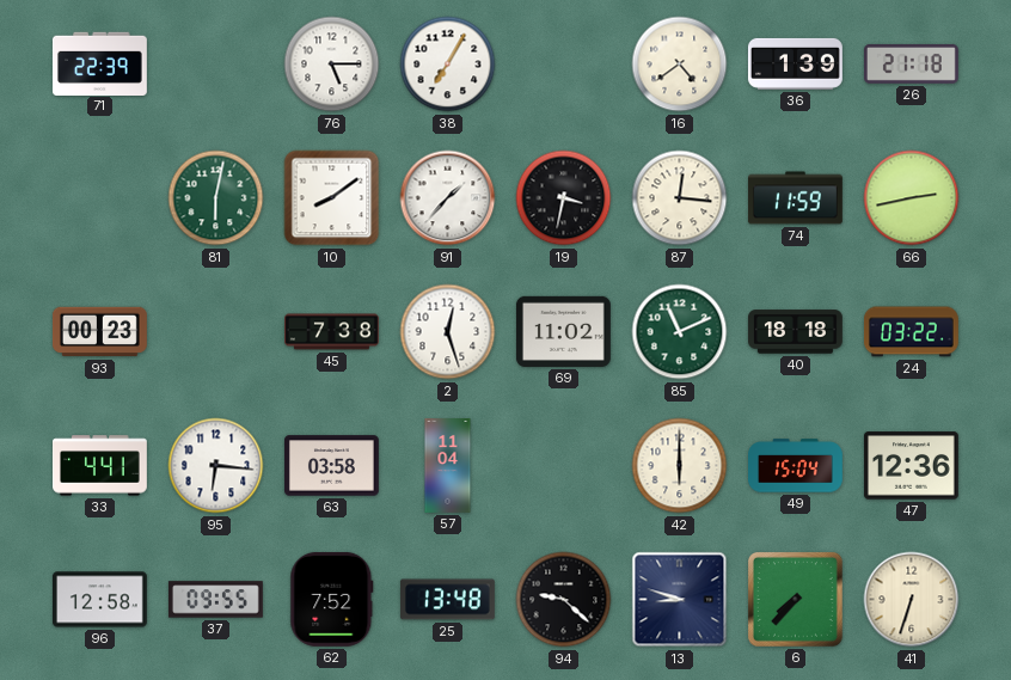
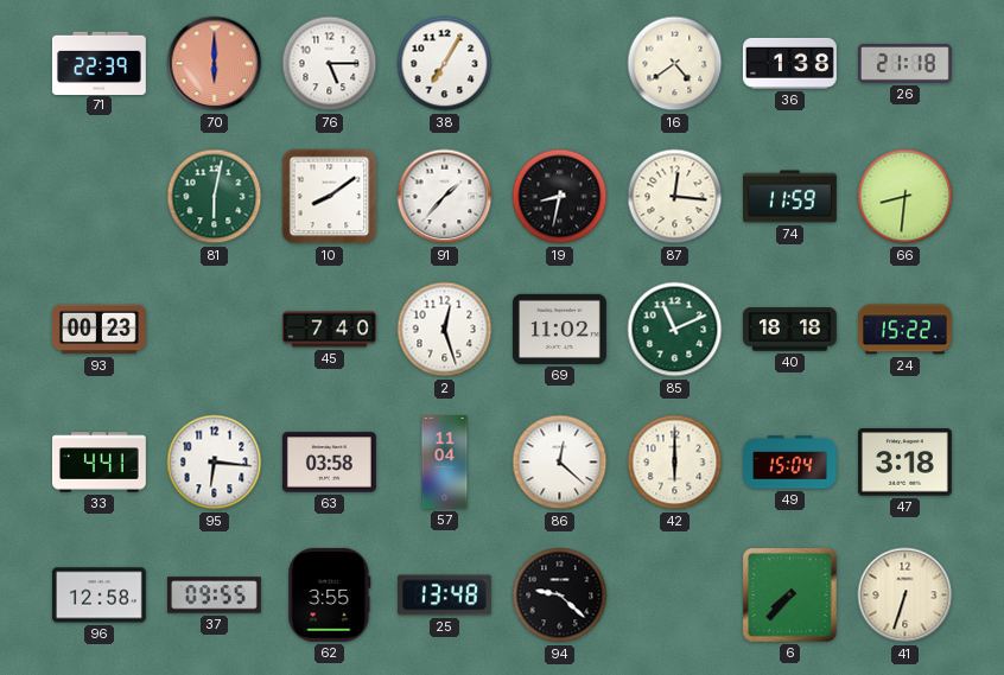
70: none -> 6:00 (215, 64)
36: 1:39 -> 1:38 (789, 63)
19: 3:32 -> 8:32 (560, 197)
66: 2:43 -> 8:31 (905, 197)
45: 7:38 -> 7:40 (330, 330)
24: 03:22 -> 15:22 (905, 330)
86: none -> 12:22 (560, 463)
47: 12:36 -> 3:18 (904, 463)
62: 7:52 -> 3:55 (330, 594)
13: 8:48 -> none (680, 600)
